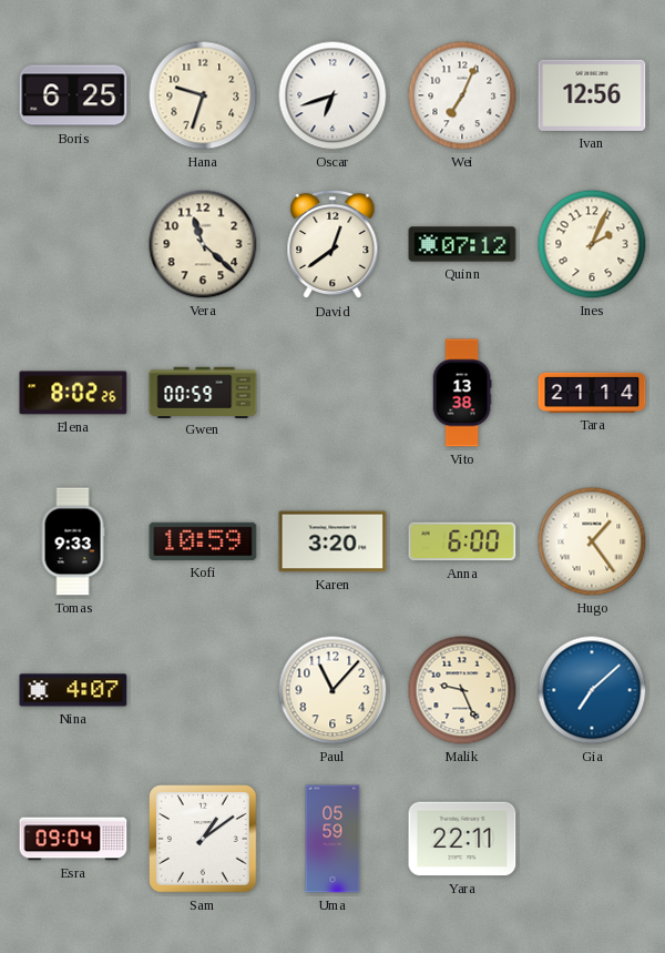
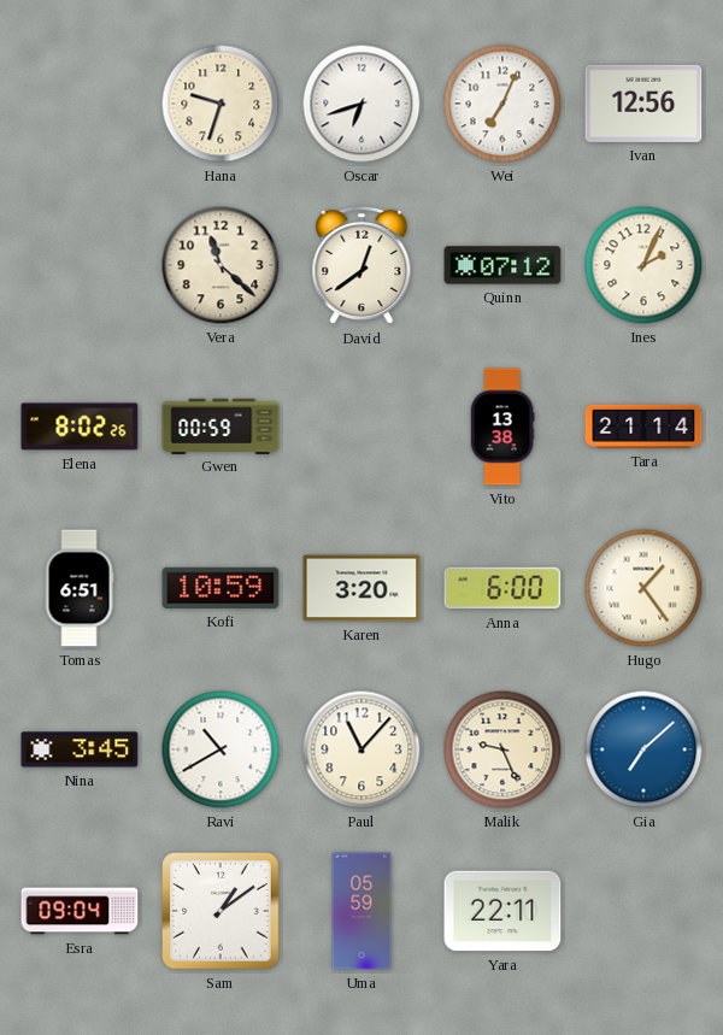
Boris: 6:25 -> none (73, 95)
Tomas: 9:33 -> 6:51 (80, 588)
Nina: 4:07 -> 3:45 (80, 749)
Ravi: none -> 10:40 (221, 749)
